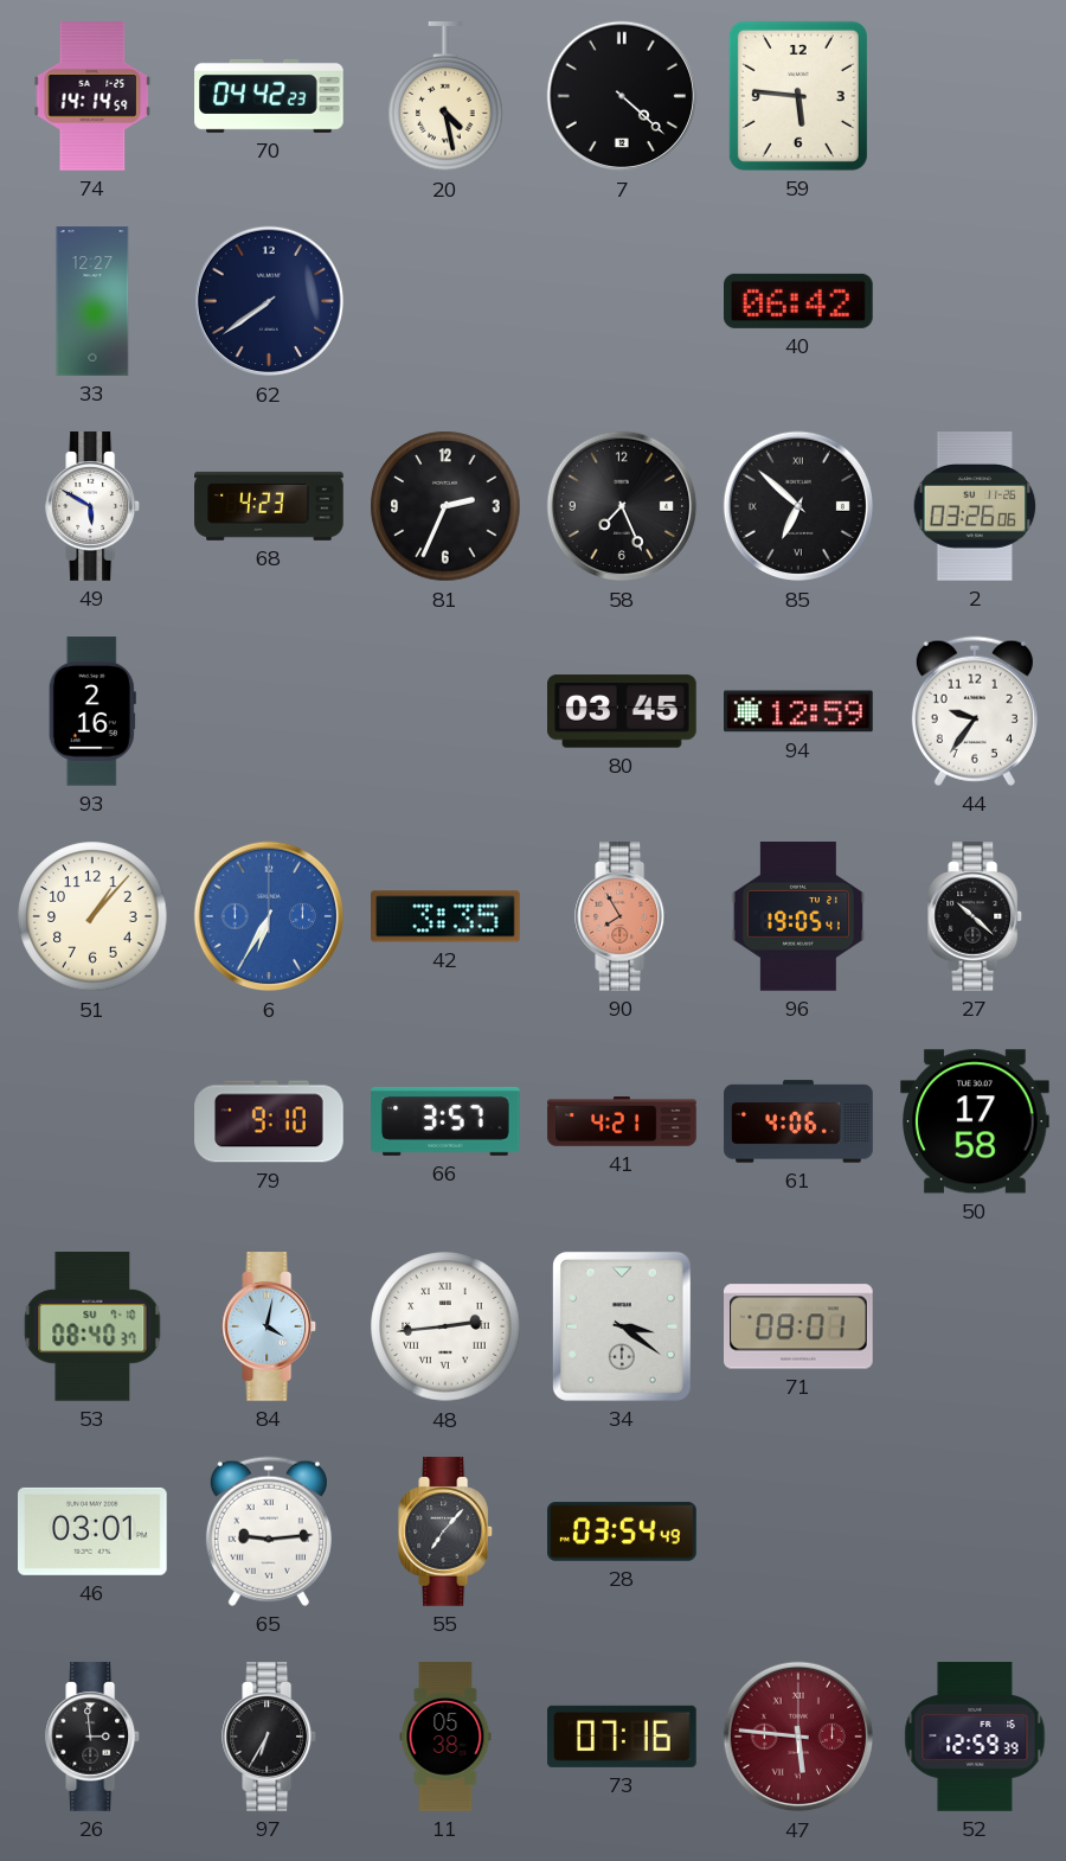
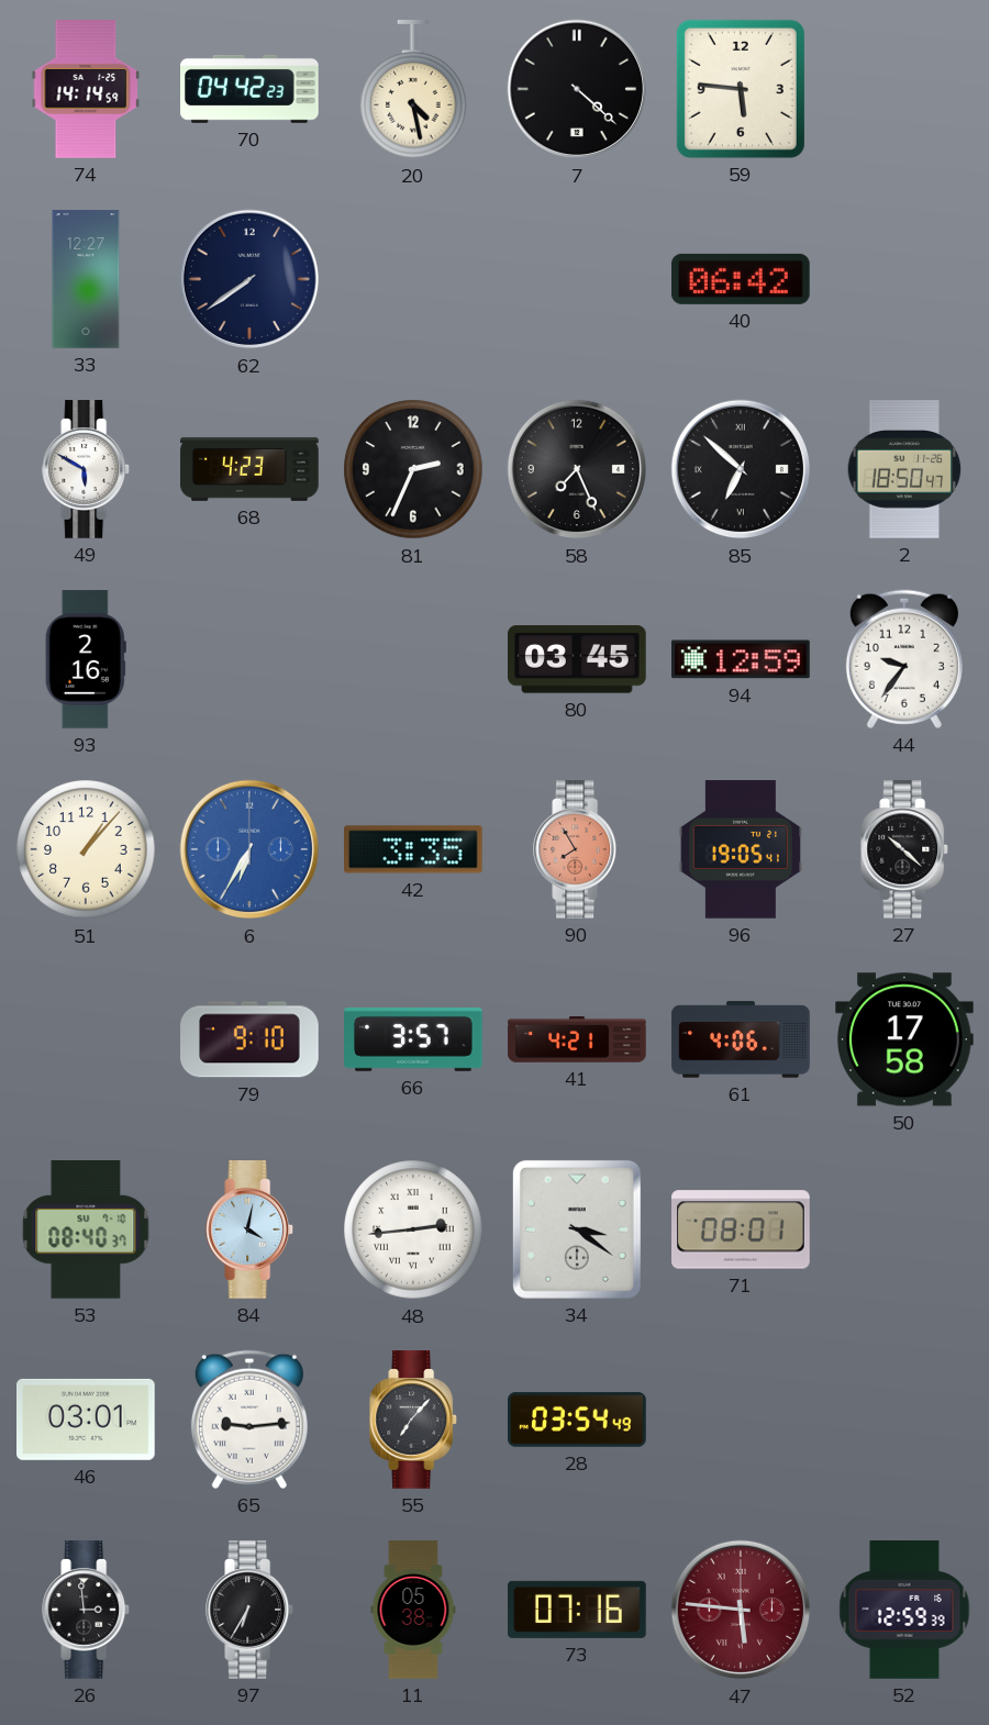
2: 03:26 -> 18:50 (904, 469)
